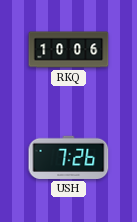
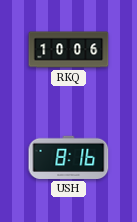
USH: 7:26 -> 8:16 (69, 157)
